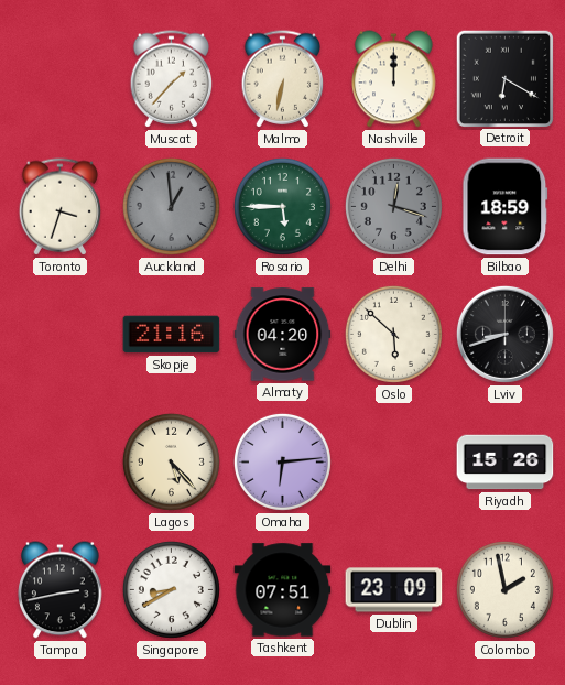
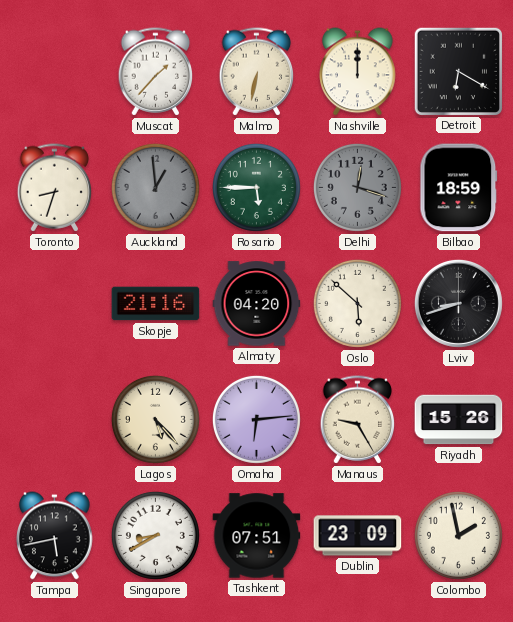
Toronto: 3:33 -> 8:33 (55, 188)
Manaus: none -> 9:25 (358, 420)
Tampa: 2:43 -> 5:43 (55, 536)
